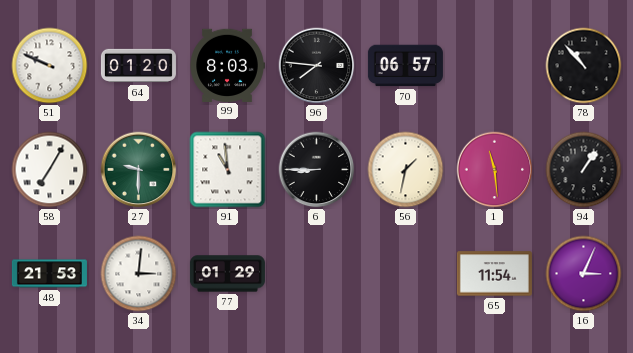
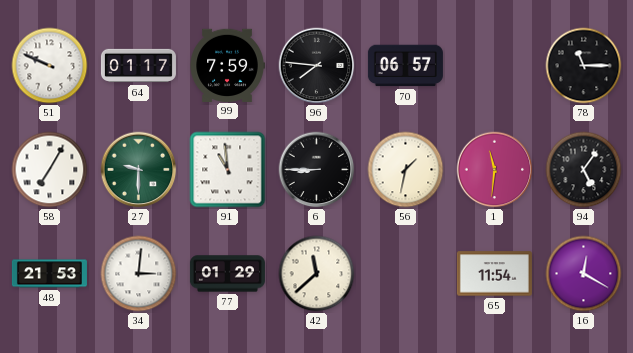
64: 01:20 -> 01:17 (138, 66)
99: 8:03 -> 7:59 (227, 65)
78: 10:53 -> 11:15 (584, 66)
1: 11:29 -> 11:31 (495, 170)
94: 1:06 -> 5:06 (584, 170)
42: none -> 11:38 (317, 274)
16: 3:04 -> 12:20 (584, 274)
